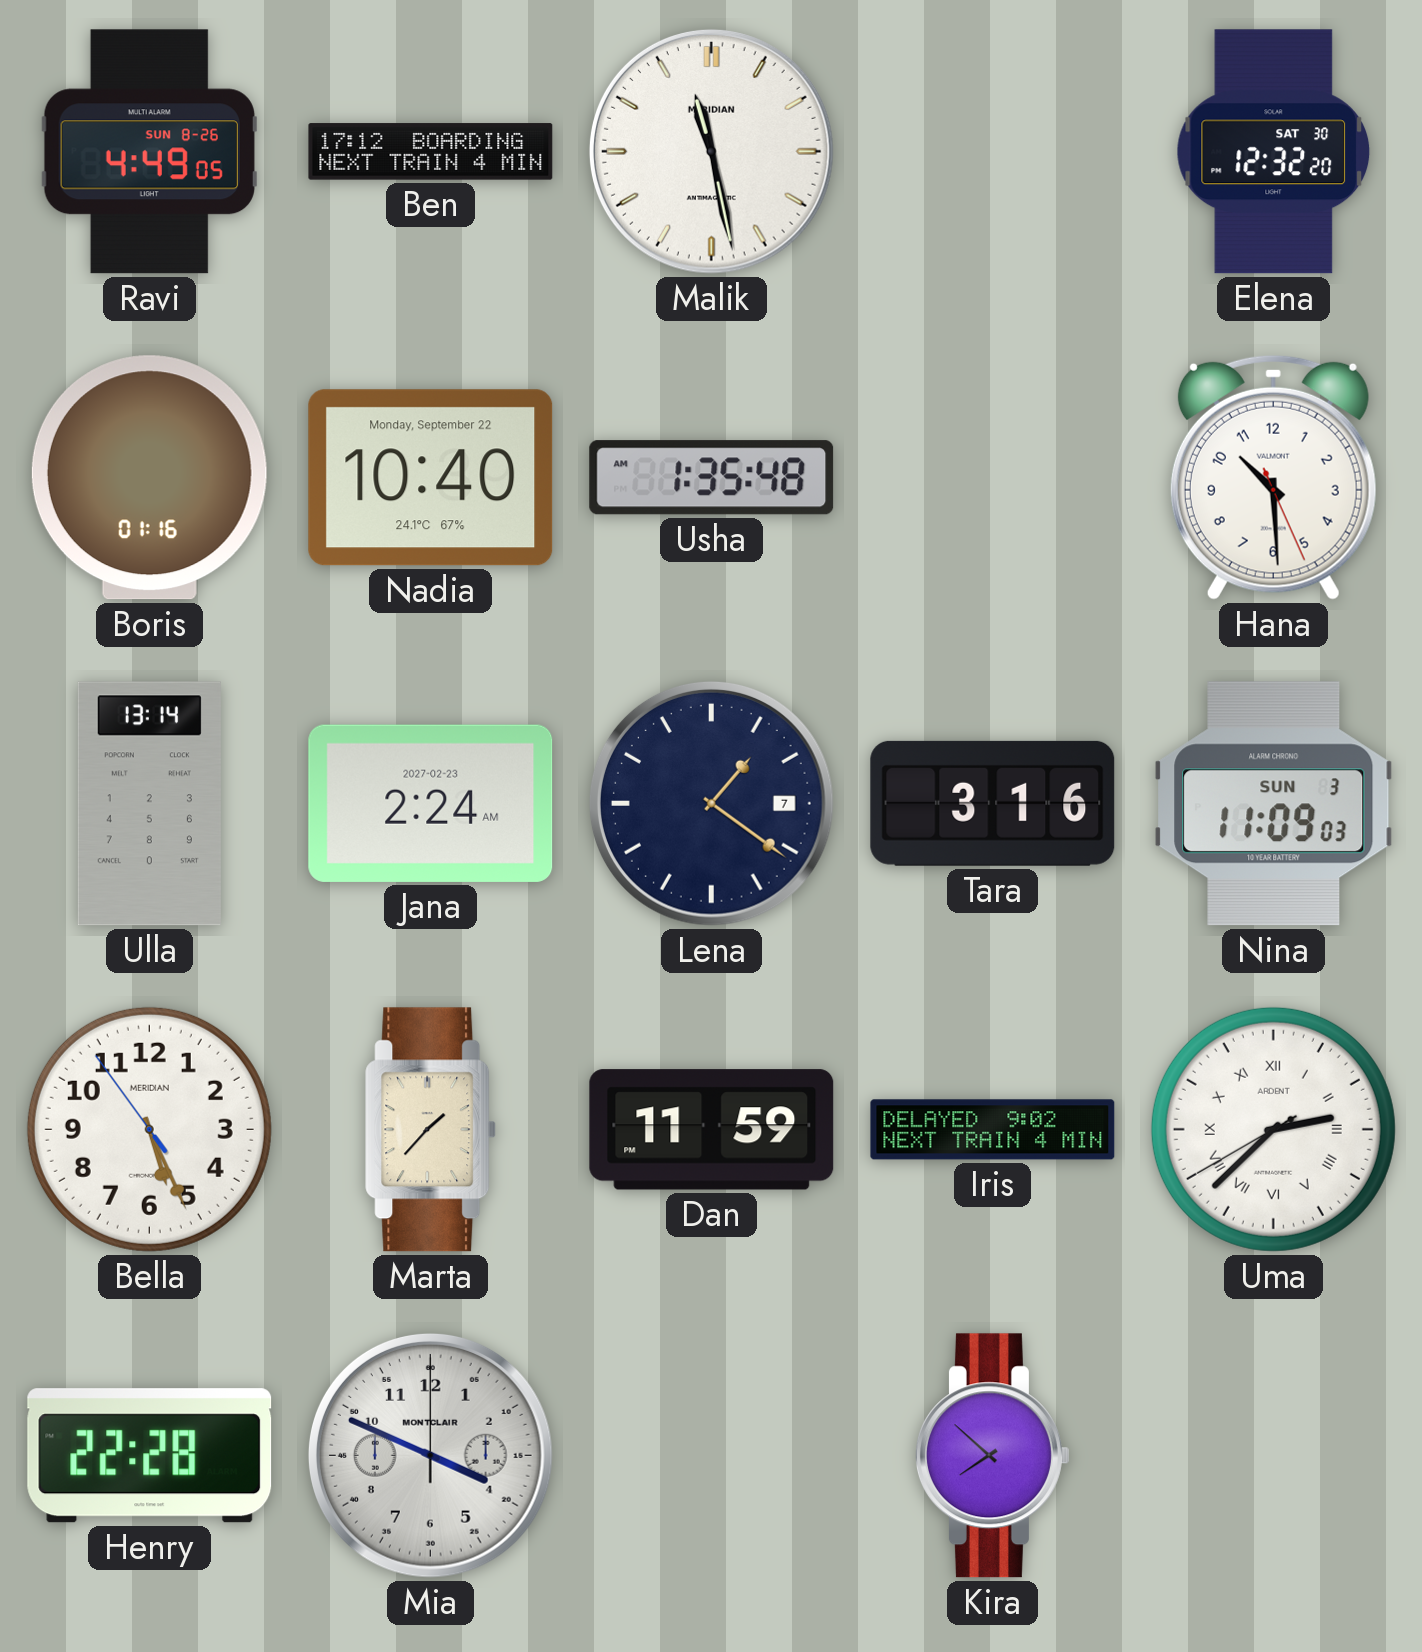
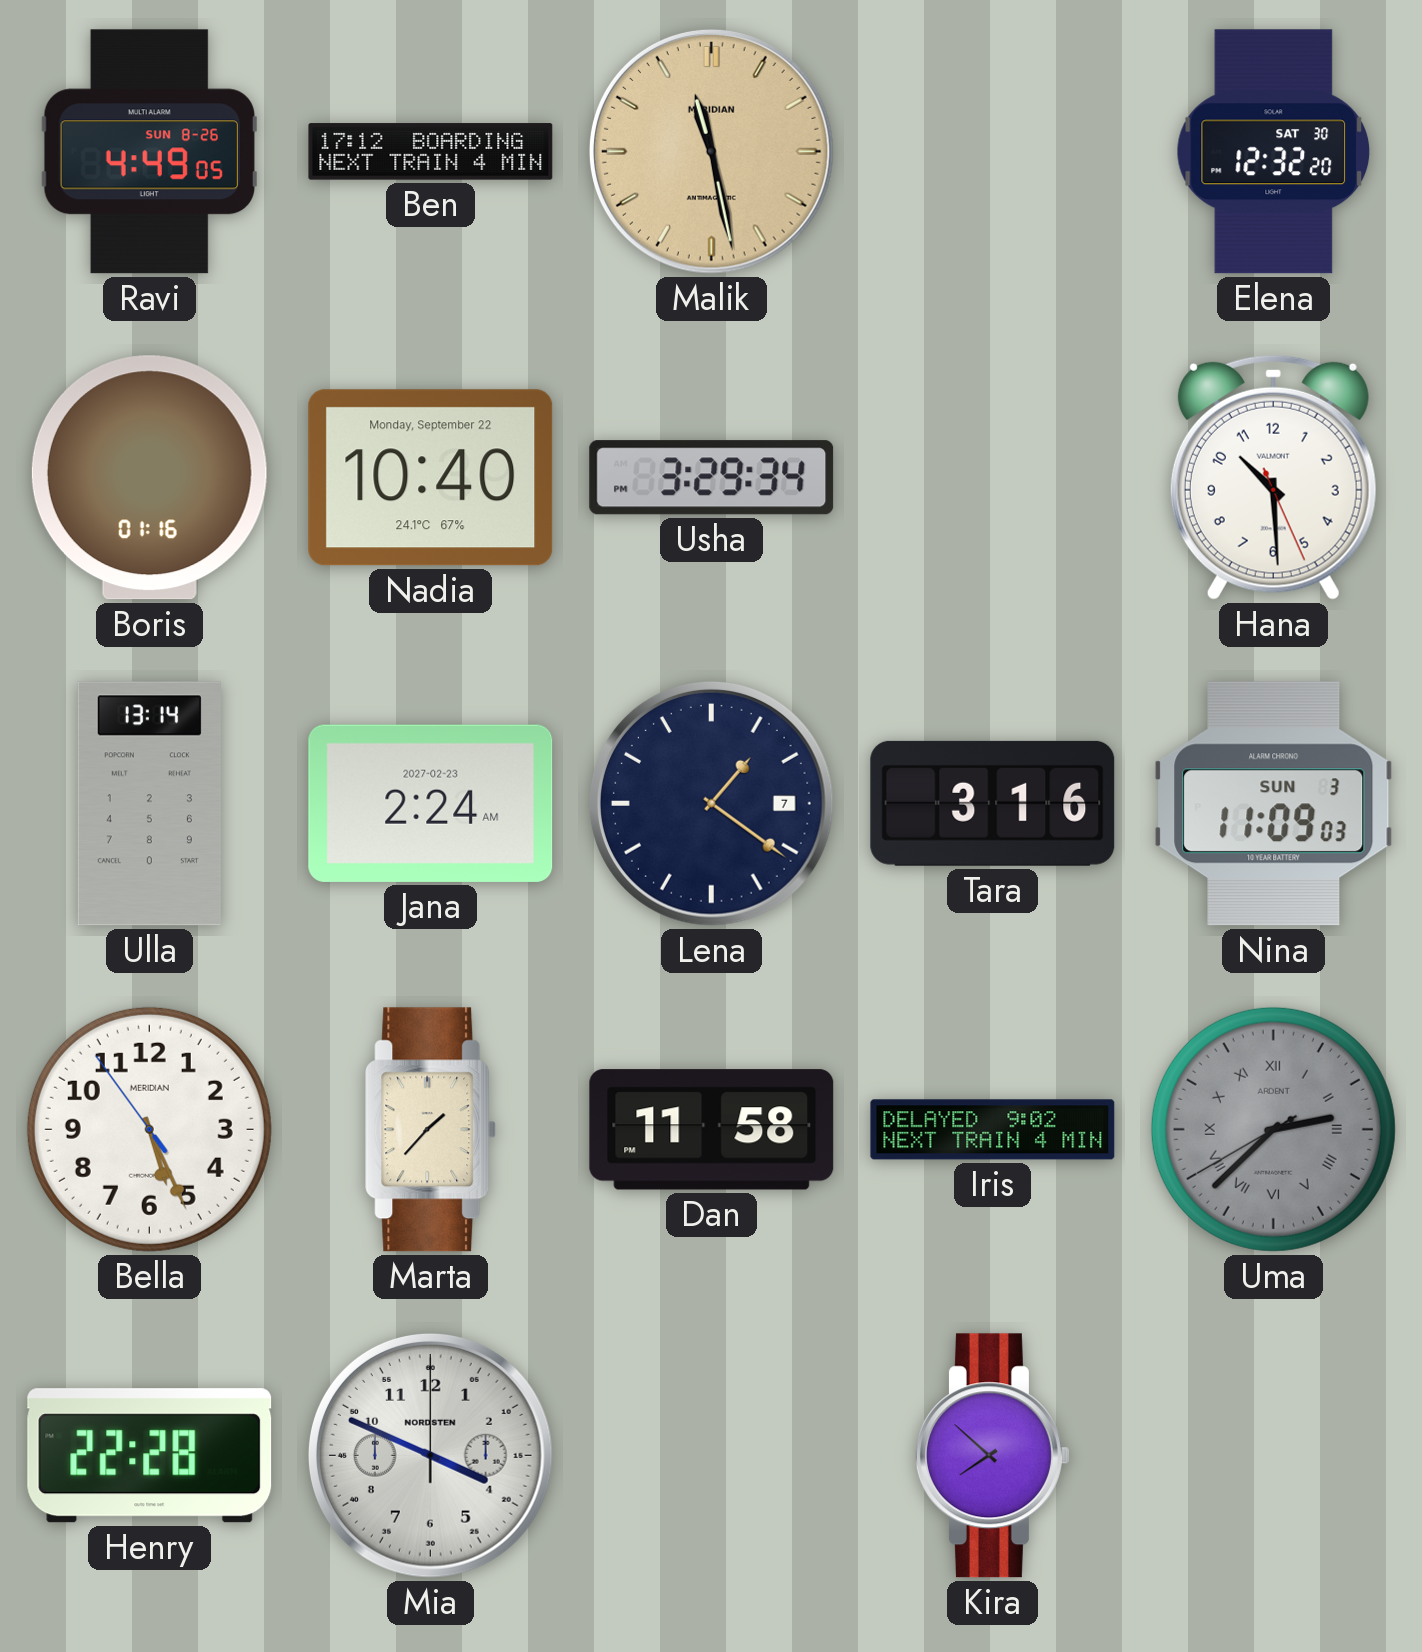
Malik dial: white -> champagne (711, 151)
Usha: 1:35 -> 3:29 (712, 478)
Dan: 11:59 -> 11:58 (712, 1130)
Uma dial: white -> grey (1273, 1129)
Mia brand: MONTCLAIR -> NORDSTEN (430, 1455)
